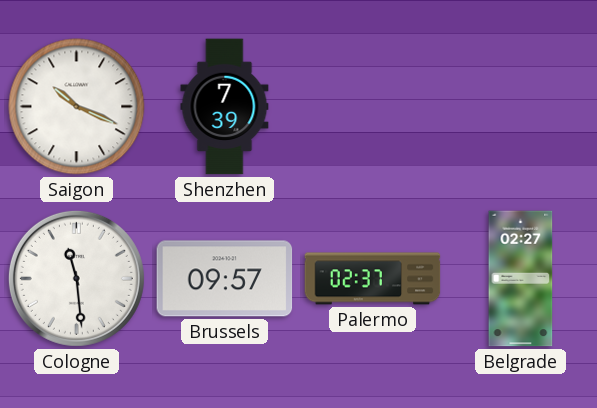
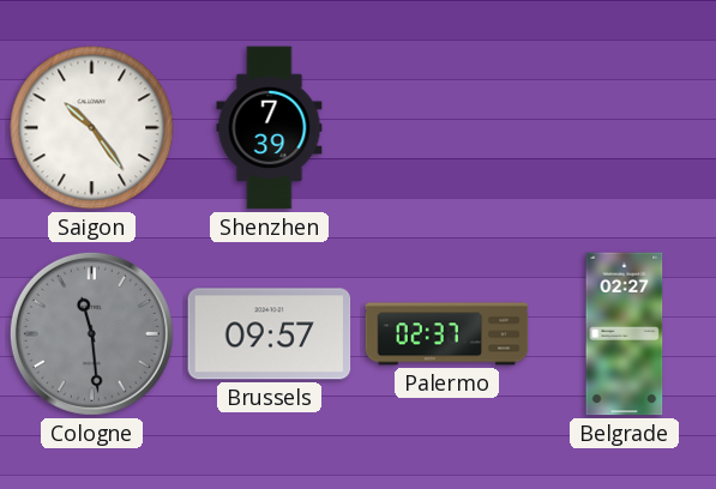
Saigon: 10:19 -> 10:24 (92, 128)
Cologne dial: white -> grey (91, 333)
